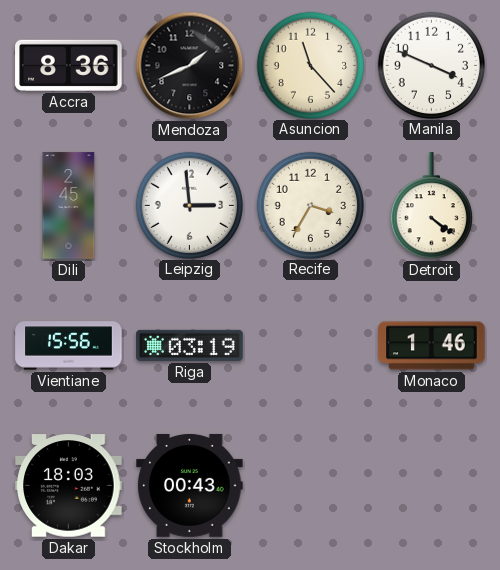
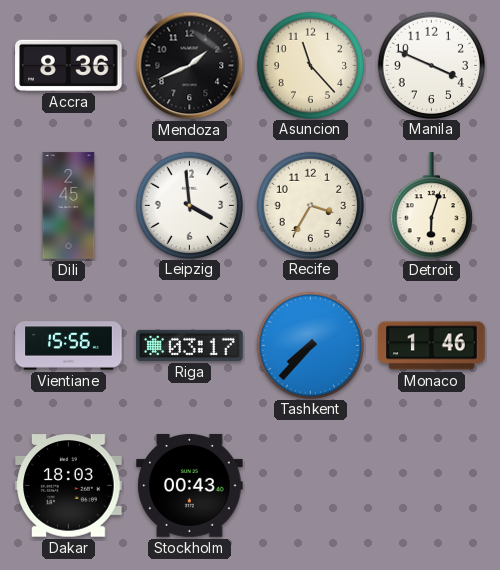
Leipzig: 2:59 -> 3:59 (189, 205)
Detroit: 4:21 -> 6:03 (431, 206)
Riga: 03:19 -> 03:17 (190, 345)
Tashkent: none -> 7:37 (310, 345)
